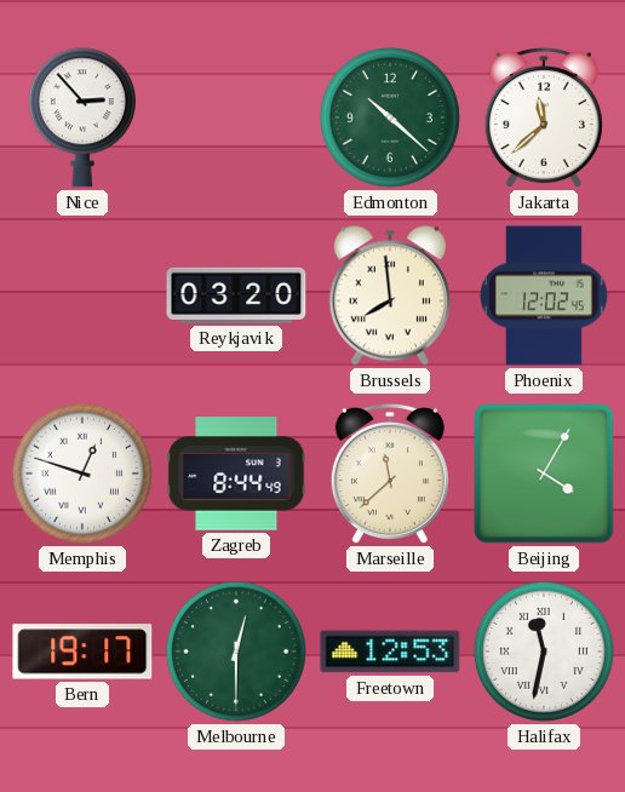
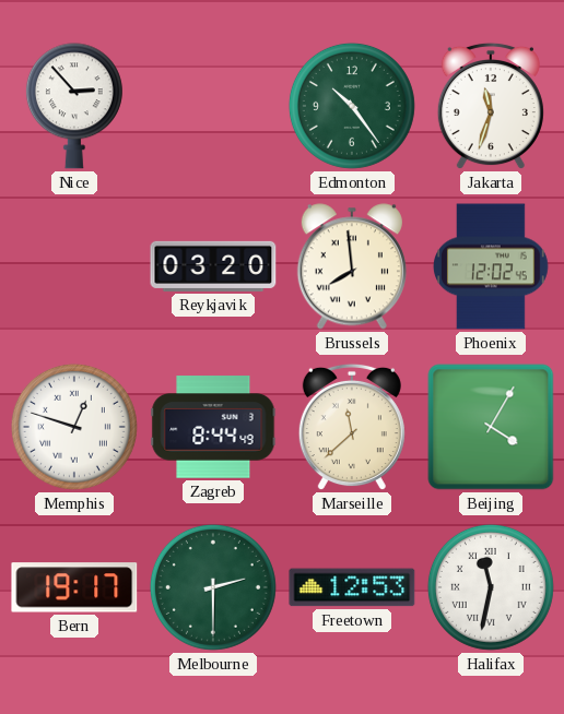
Edmonton: 10:22 -> 10:24 (352, 106)
Jakarta: 11:38 -> 11:33 (491, 106)
Melbourne: 12:30 -> 2:30 (213, 587)
